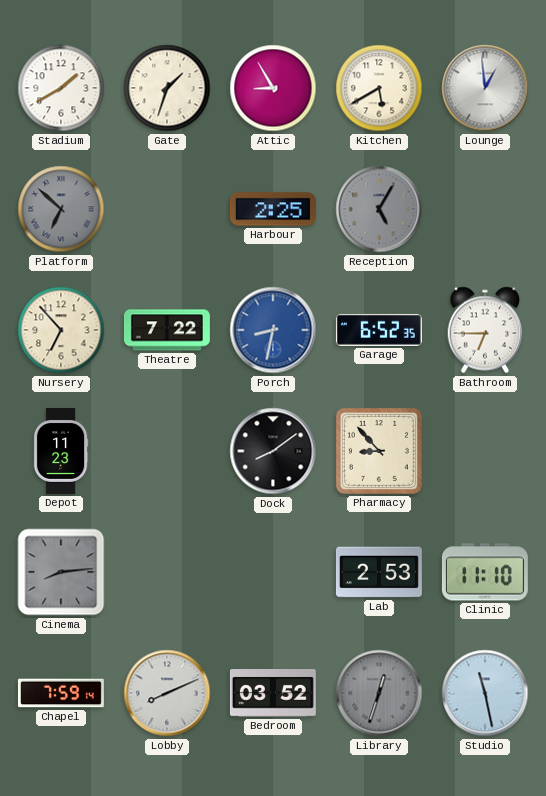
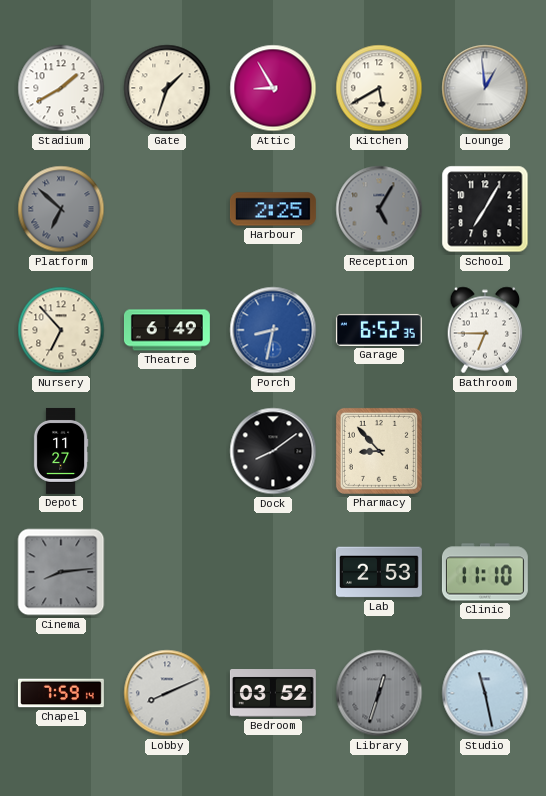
School: none -> 7:05 (485, 209)
Theatre: 7:22 -> 6:49 (167, 330)
Depot: 11:23 -> 11:27 (61, 451)
